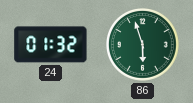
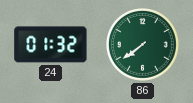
86: 5:57 -> 7:39 (143, 45)
